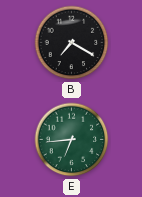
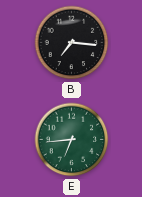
B: 7:20 -> 7:16 (72, 43)
